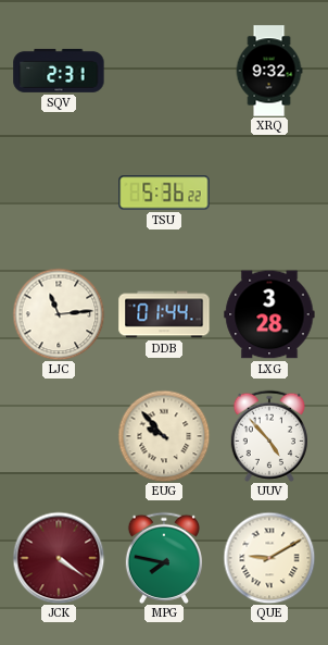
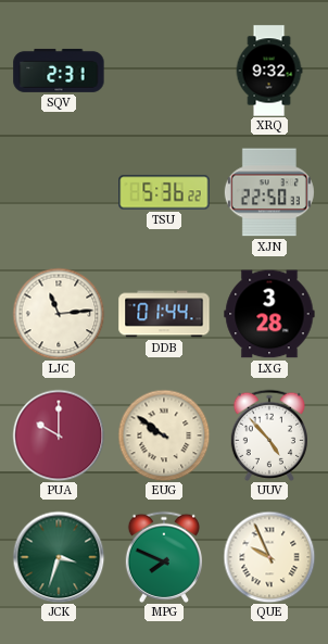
XJN: none -> 22:50 (269, 192)
PUA: none -> 10:00 (59, 435)
EUG: 9:53 -> 9:51 (164, 435)
JCK: 4:21 -> 3:33 (59, 557)
JCK dial: burgundy -> green (59, 557)
MPG: 7:47 -> 7:49 (163, 557)
QUE: 9:10 -> 9:56 (269, 557)
